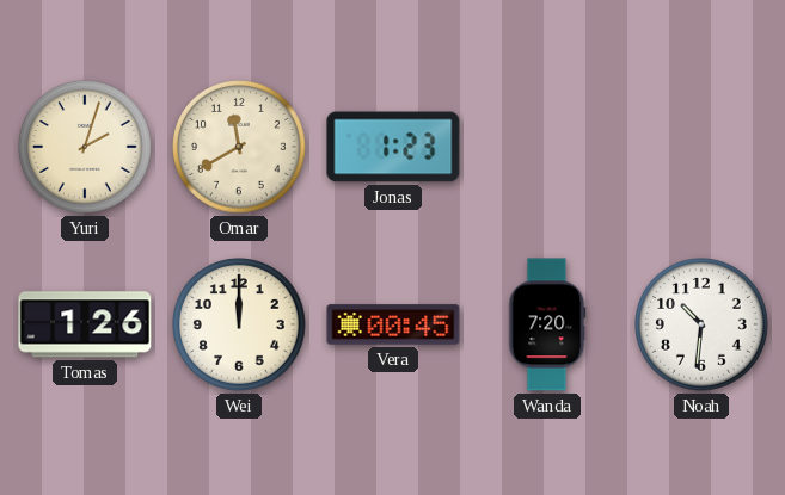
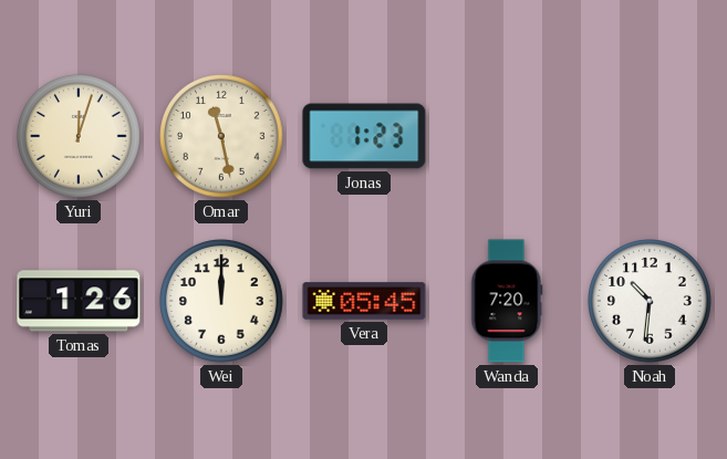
Yuri: 2:03 -> 12:03 (80, 137)
Omar: 11:40 -> 11:28 (222, 137)
Vera: 00:45 -> 05:45 (364, 301)
